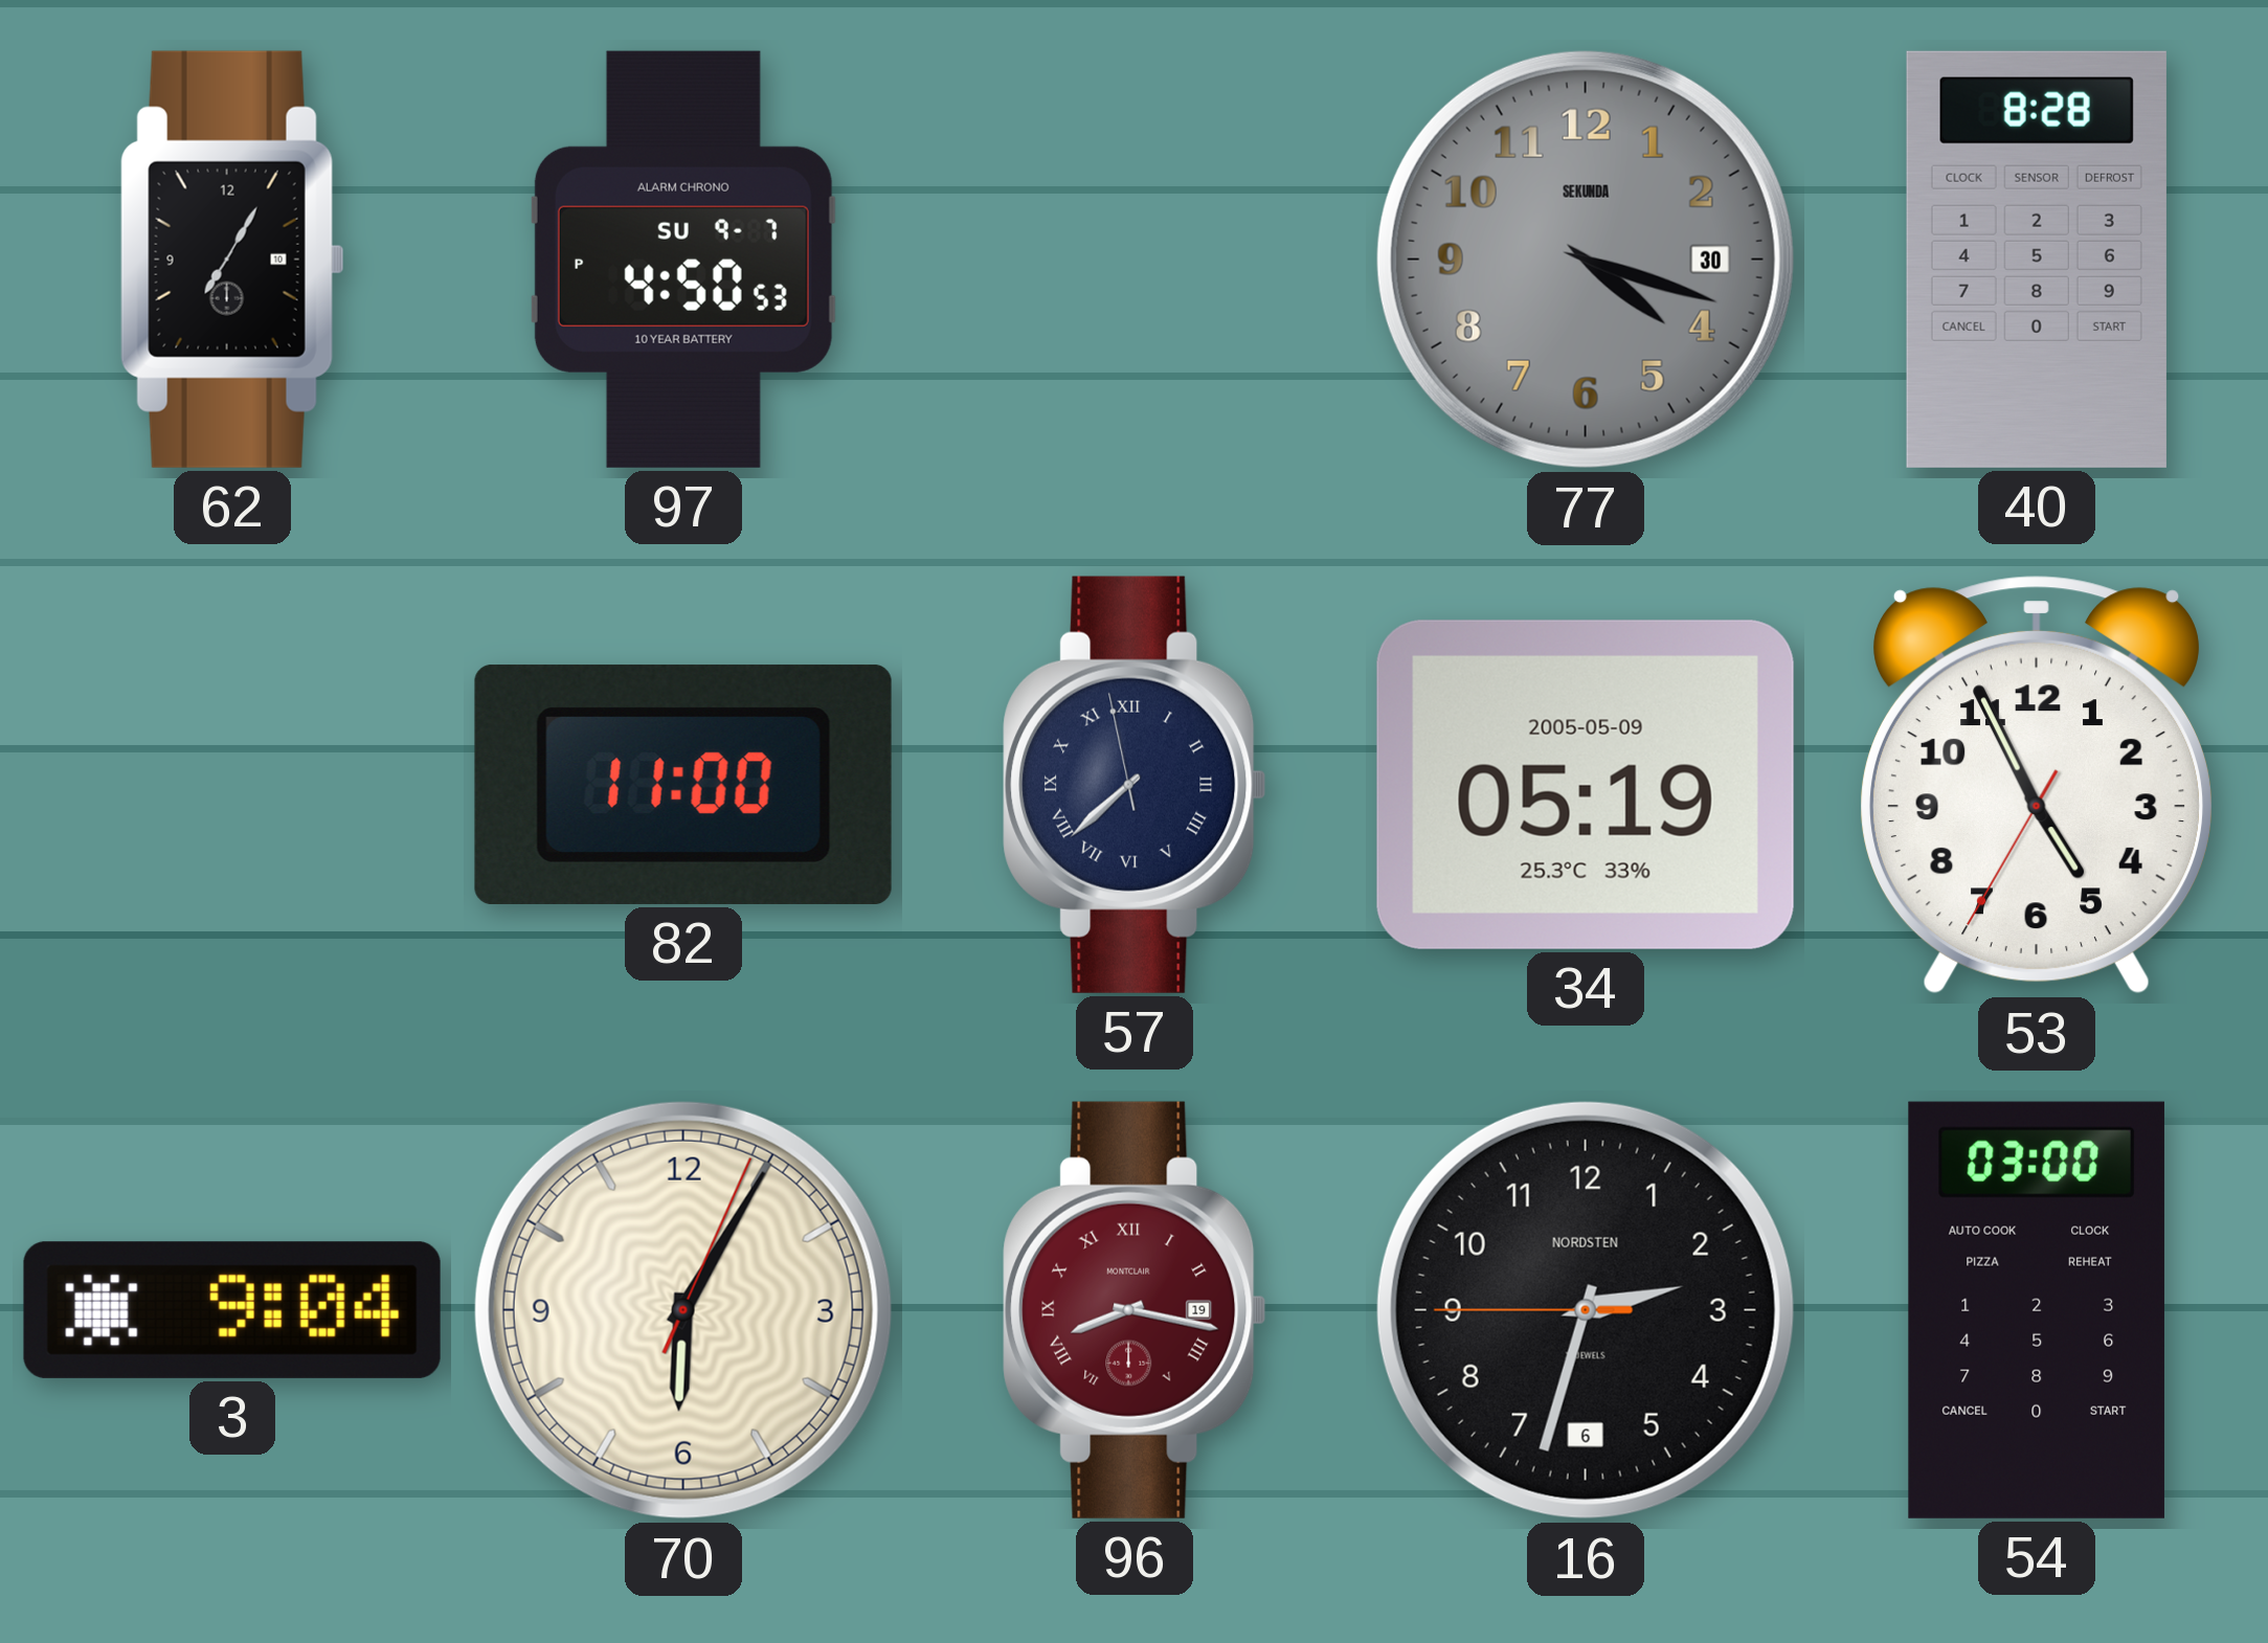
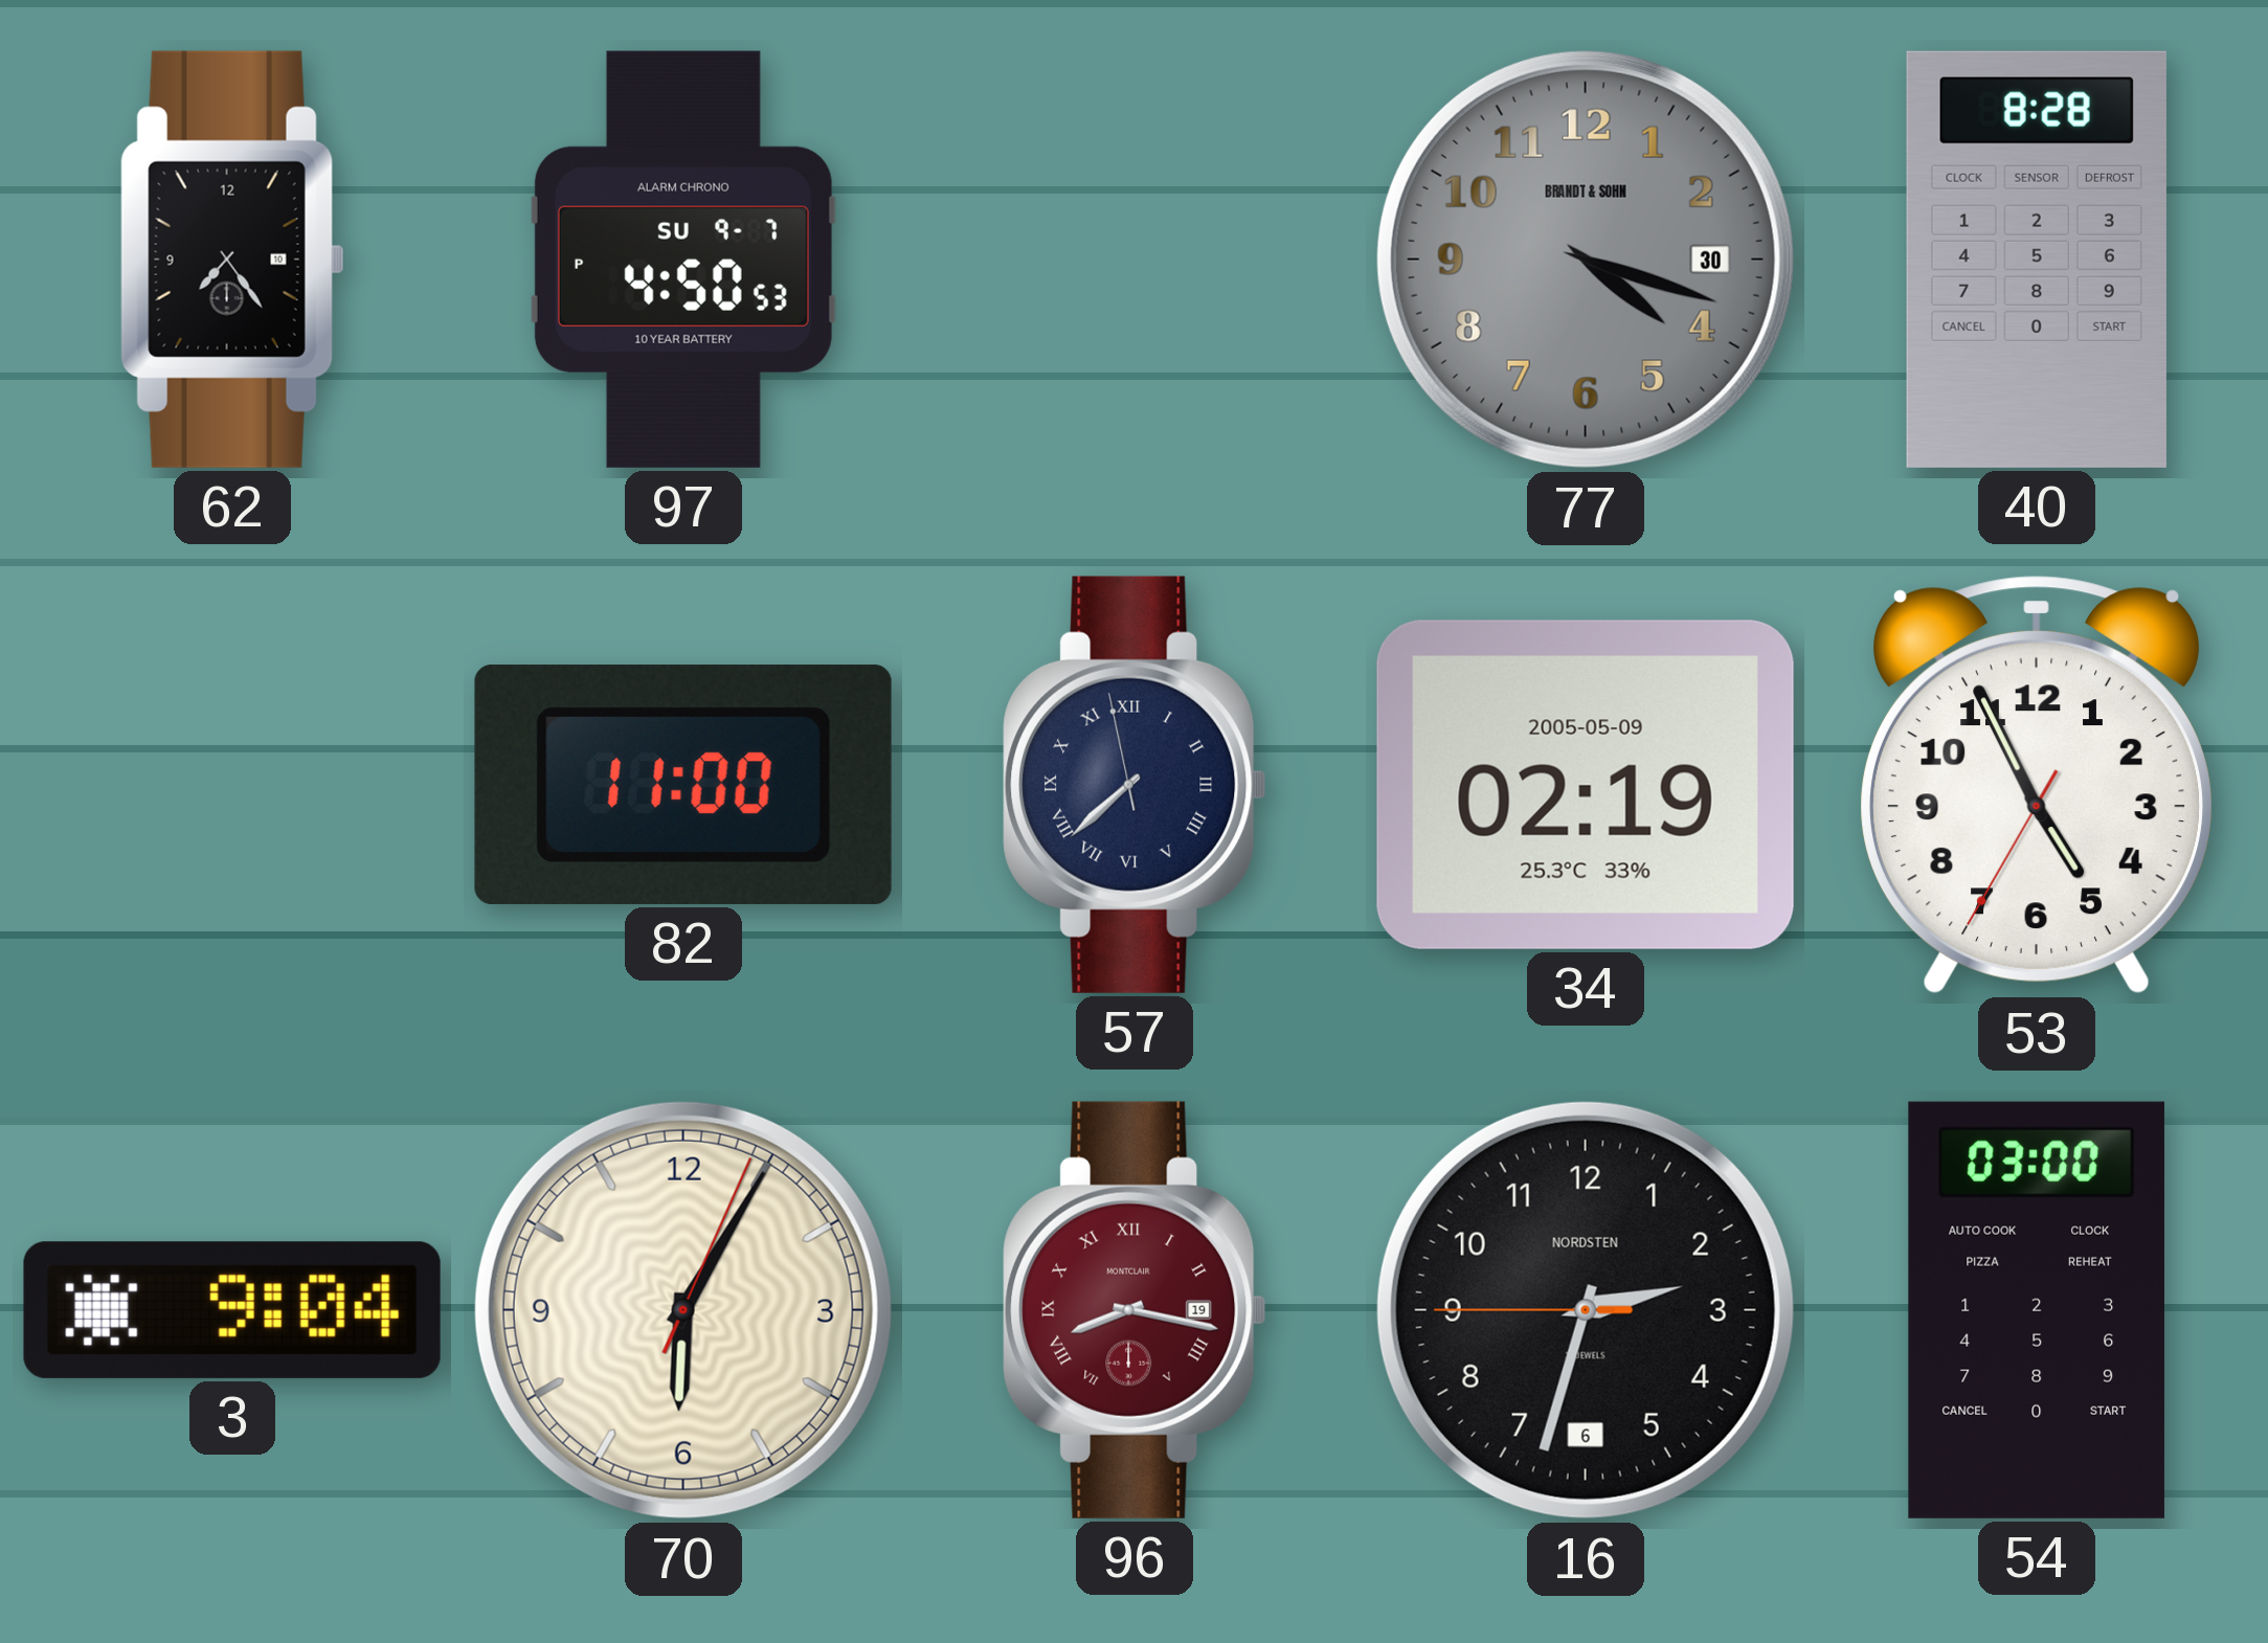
62: 7:05 -> 7:24 (232, 260)
77 brand: SEKUNDA -> BRANDT & SOHN (1586, 260)
34: 05:19 -> 02:19 (1586, 785)
